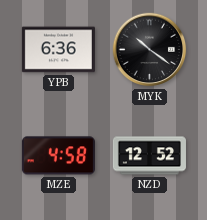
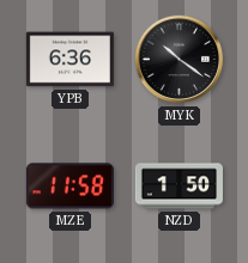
MZE: 4:58 -> 11:58 (69, 186)
NZD: 12:52 -> 1:50 (179, 186)
